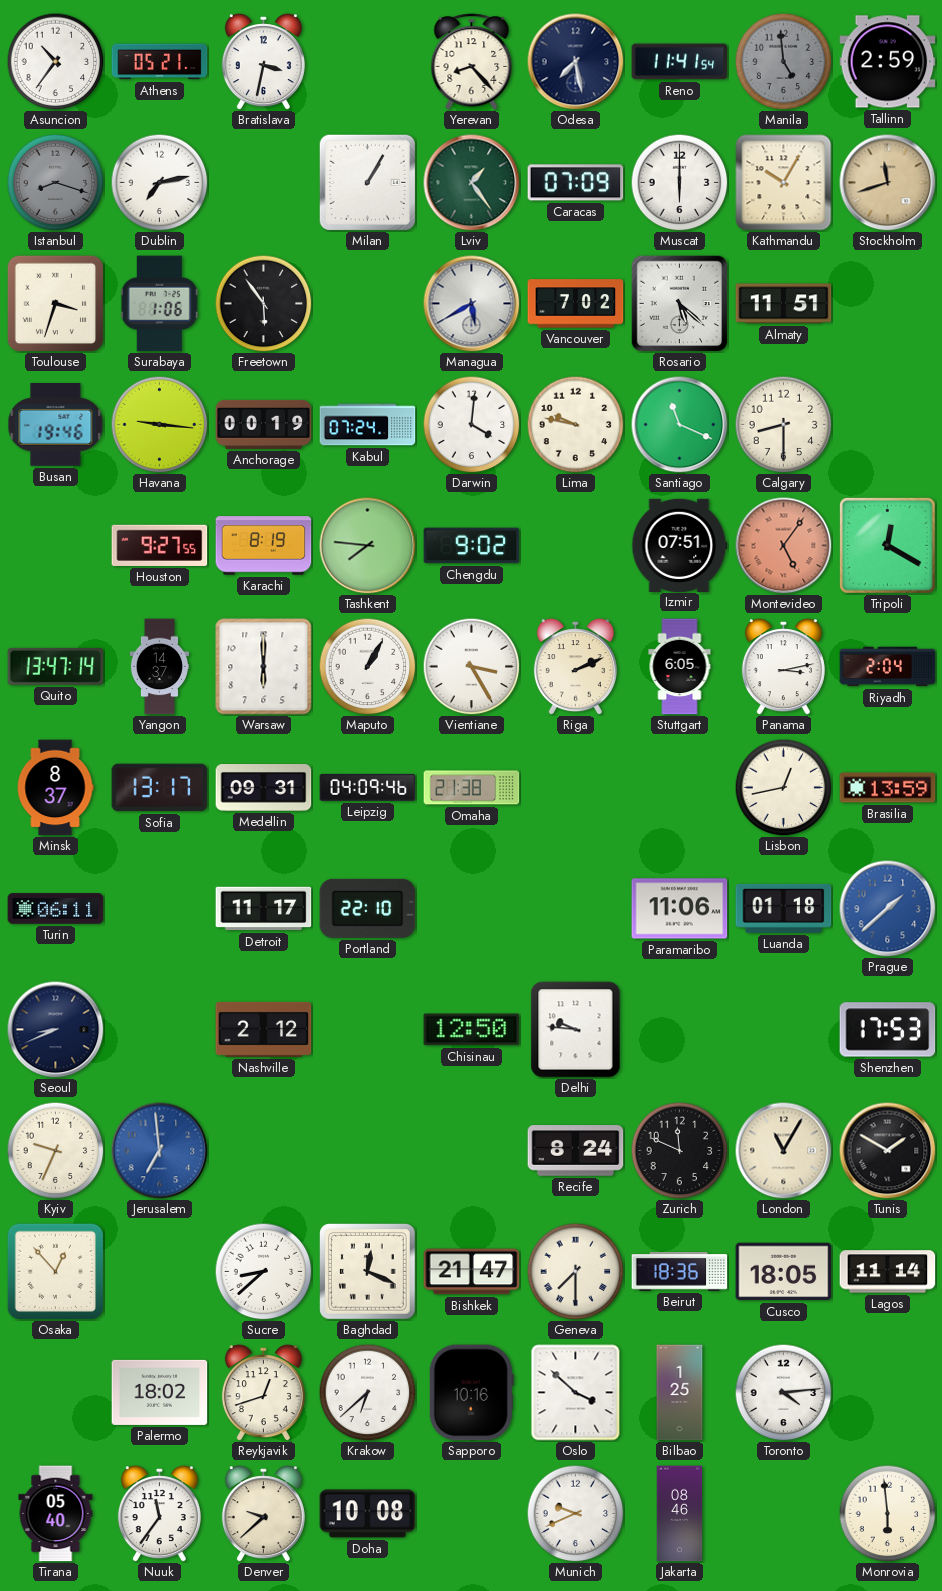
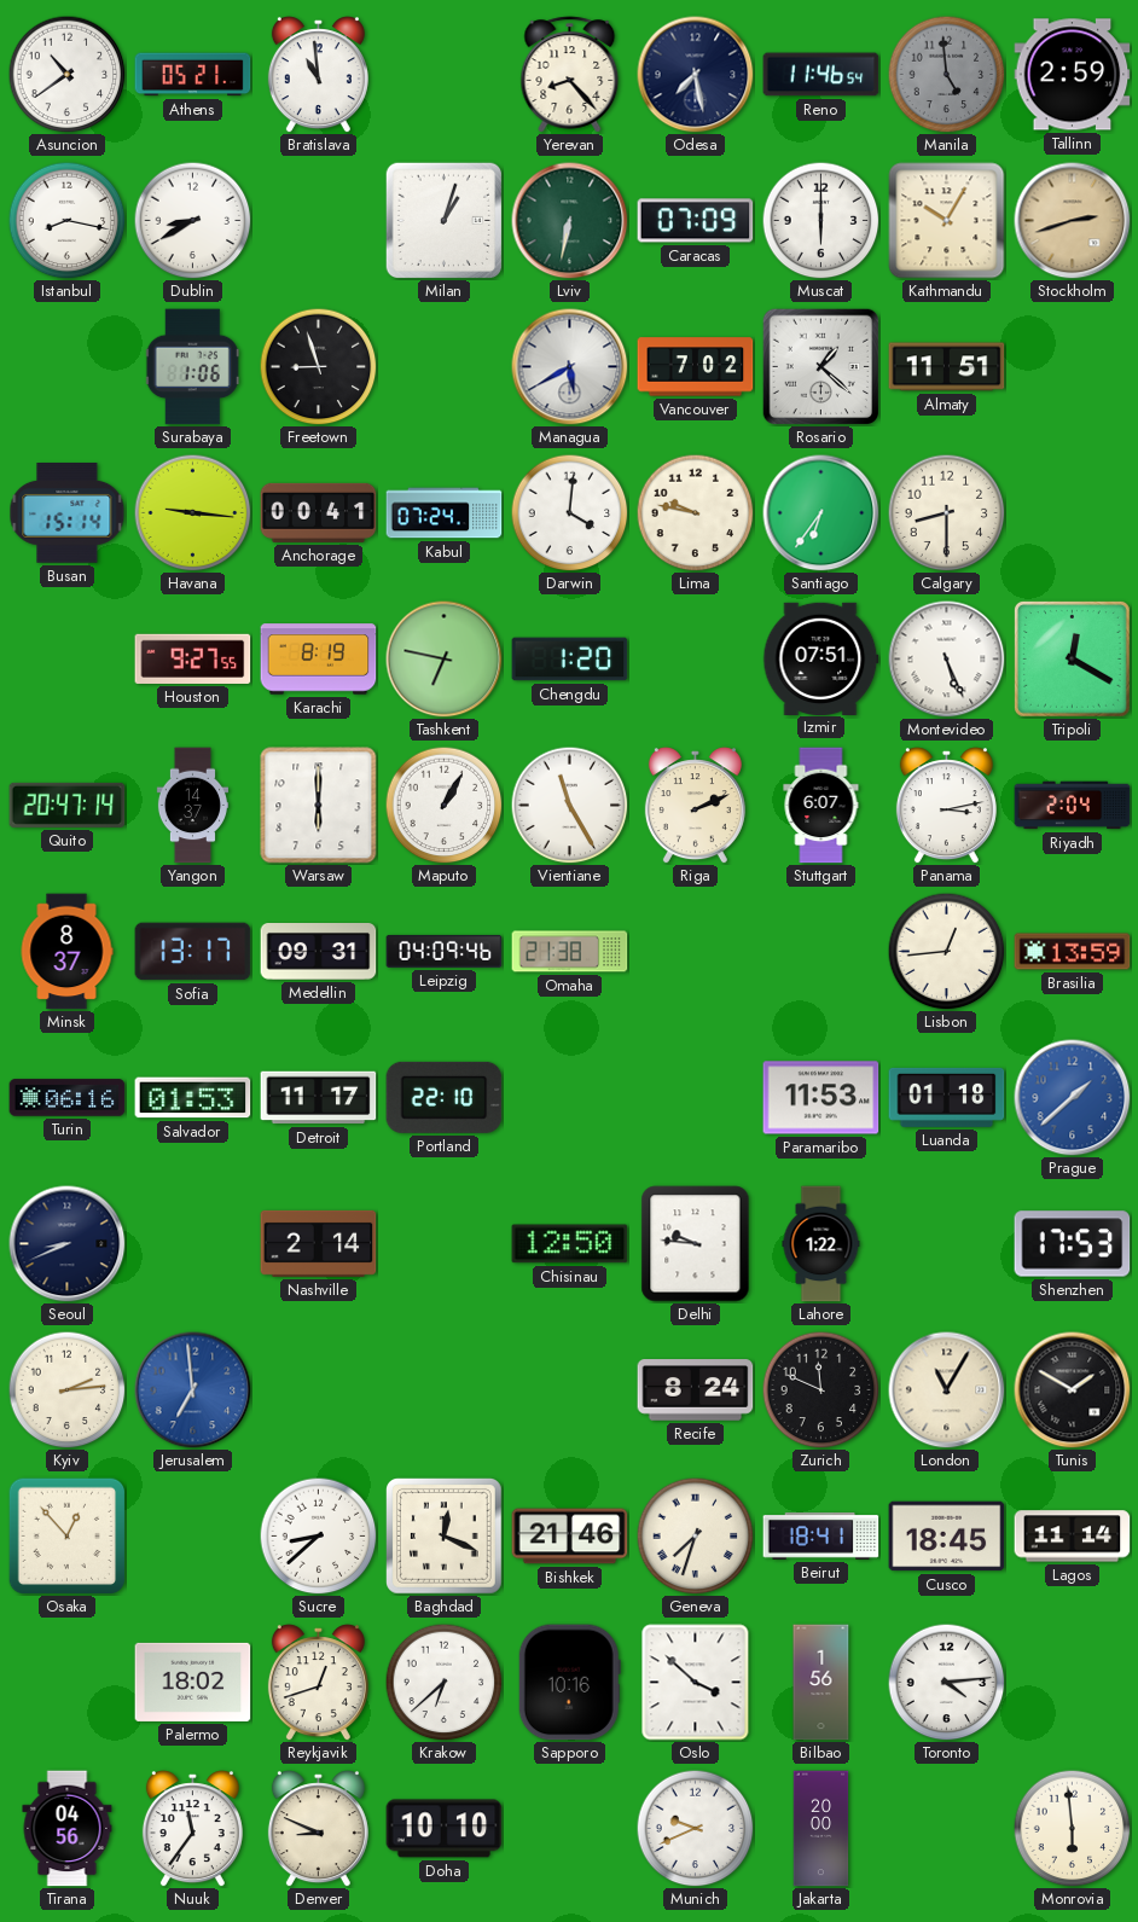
Asuncion: 10:36 -> 10:39 (66, 74)
Bratislava: 3:32 -> 10:59 (318, 75)
Reno: 11:41 -> 11:46 (821, 75)
Istanbul: 8:18 -> 8:17 (66, 220)
Istanbul dial: grey -> white (66, 220)
Dublin: 7:13 -> 8:40 (192, 220)
Milan: 1:05 -> 1:03 (443, 220)
Lviv: 1:24 -> 6:32 (570, 221)
Stockholm: 11:42 -> 2:42 (1073, 221)
Toulouse: 3:33 -> none (55, 303)
Freetown: 5:54 -> 8:57 (318, 366)
Rosario: 5:22 -> 1:22 (820, 366)
Busan: 19:46 -> 15:14 (68, 513)
Anchorage: 00:19 -> 00:41 (319, 512)
Santiago: 11:19 -> 6:36 (821, 513)
Tashkent: 7:46 -> 6:47 (445, 660)
Chengdu: 9:02 -> 1:20 (570, 660)
Montevideo: 5:06 -> 5:26 (947, 660)
Montevideo dial: salmon -> white (947, 660)
Quito: 13:47 -> 20:47 (68, 805)
Vientiane: 3:25 -> 11:25 (569, 805)
Stuttgart: 6:05 -> 6:07 (821, 806)
Lisbon: 12:43 -> 12:44 (946, 951)
Turin: 06:11 -> 06:16 (68, 1098)
Salvador: none -> 01:53 (193, 1098)
Paramaribo: 11:06 -> 11:53 (821, 1098)
Nashville: 2:12 -> 2:14 (319, 1243)
Lahore: none -> 1:22 (821, 1244)
Kyiv: 9:34 -> 2:14 (66, 1389)
Bishkek: 21:47 -> 21:46 (570, 1537)
Geneva: 7:30 -> 7:33 (695, 1535)
Beirut: 18:36 -> 18:41 (821, 1537)
Cusco: 18:05 -> 18:45 (947, 1537)
Bilbao: 1:25 -> 1:56 (821, 1683)
Tirana: 05:40 -> 04:56 (68, 1829)
Denver: 9:38 -> 8:49 (318, 1829)
Doha: 10:08 -> 10:10 (445, 1829)
Jakarta: 08:46 -> 20:00 (821, 1829)
